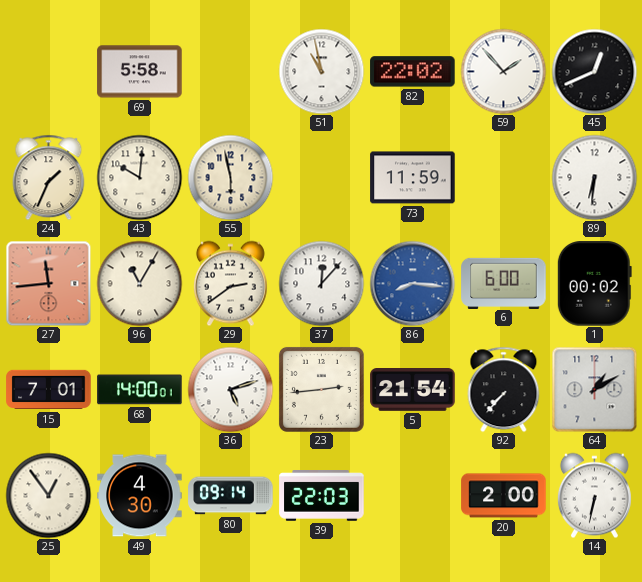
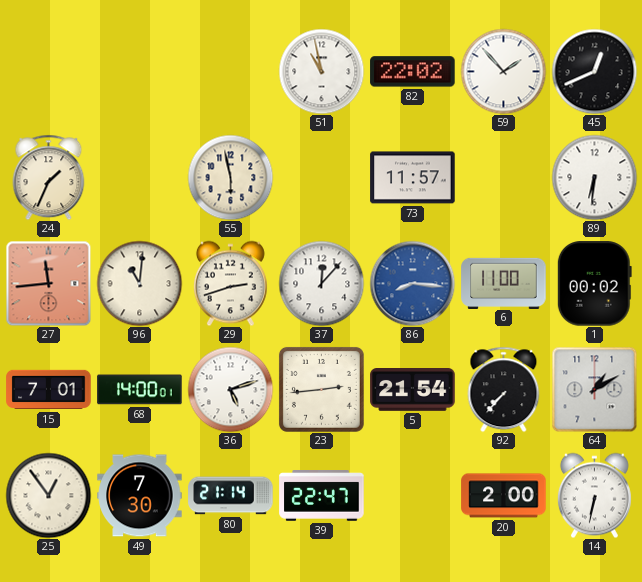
69: 5:58 -> none (140, 72)
43: 10:01 -> none (139, 177)
73: 11:59 -> 11:57 (413, 178)
96: 11:05 -> 11:01 (139, 283)
29: 2:39 -> 2:42 (230, 283)
6: 6:00 -> 11:00 (504, 283)
49: 4:30 -> 7:30 (140, 496)
80: 09:14 -> 21:14 (231, 496)
39: 22:03 -> 22:47 (322, 496)
